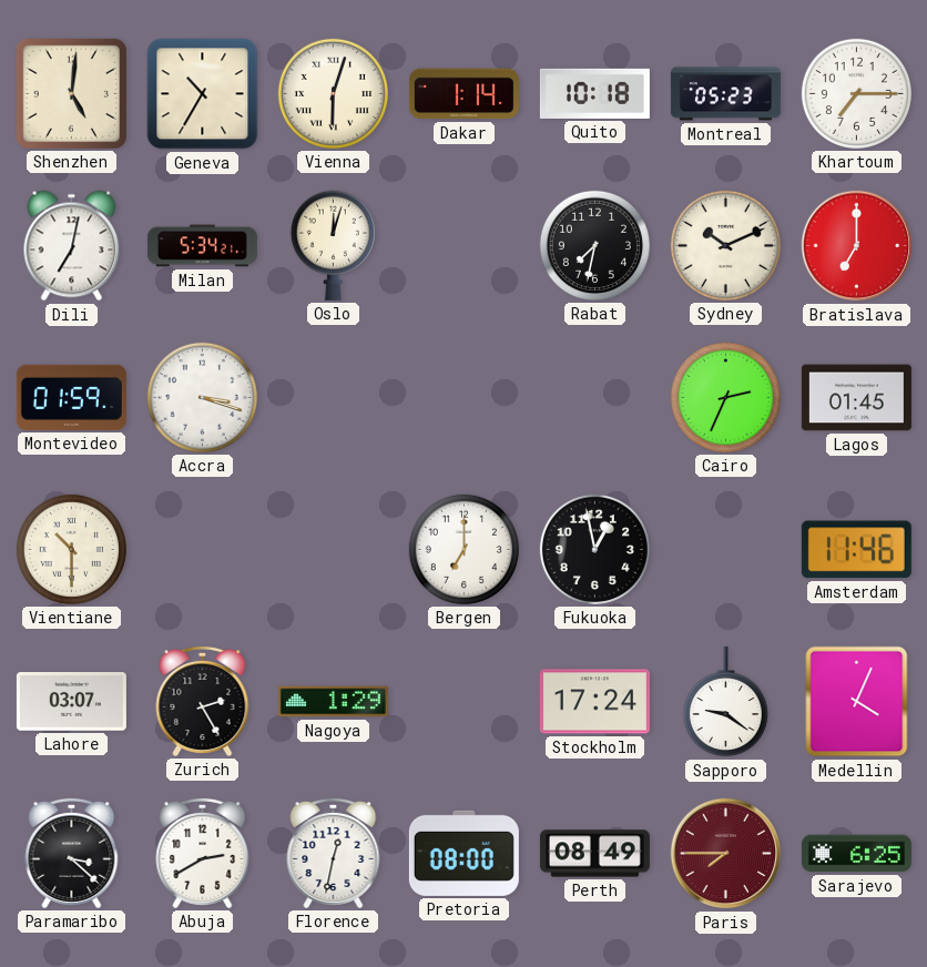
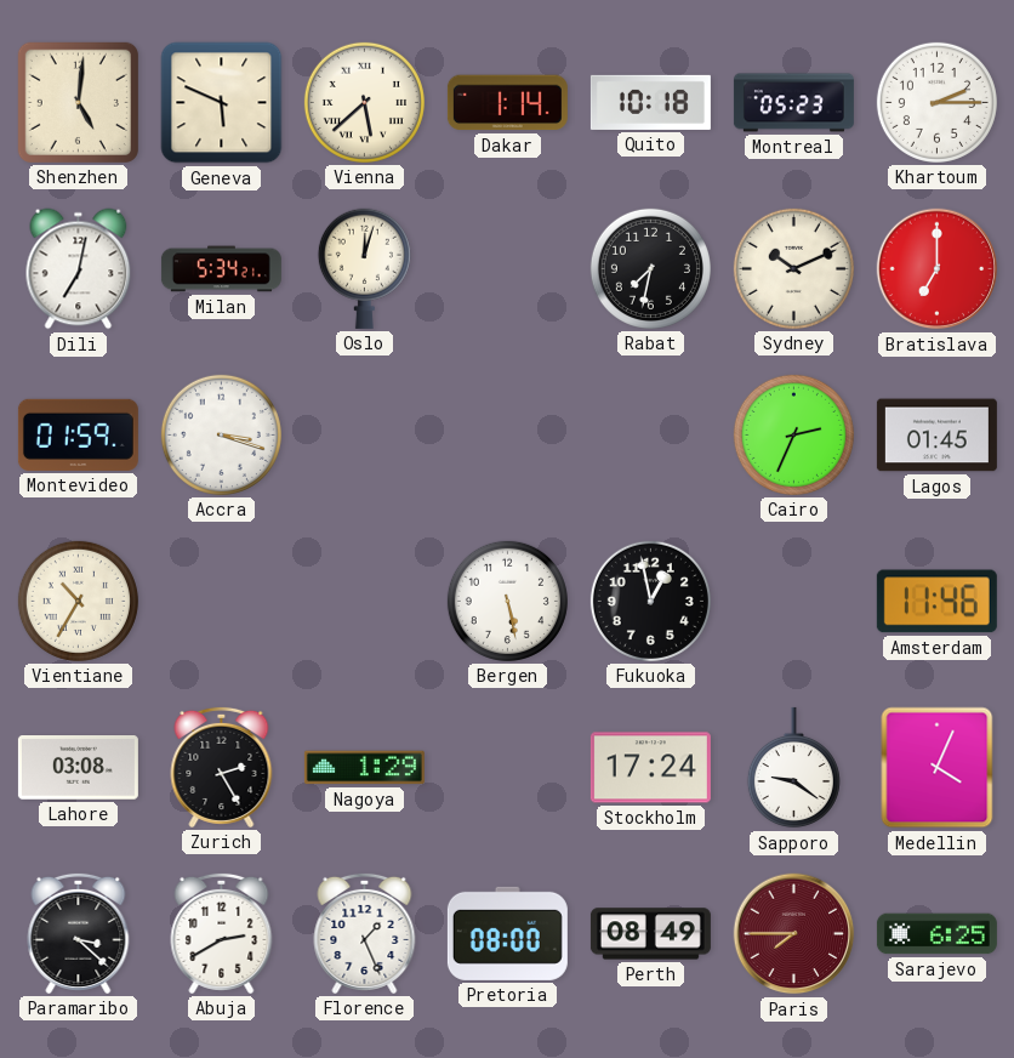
Geneva: 10:35 -> 5:49 (222, 103)
Vienna: 6:03 -> 5:38 (364, 102)
Khartoum: 7:15 -> 2:15 (936, 102)
Vientiane: 10:30 -> 10:35 (78, 601)
Bergen: 7:00 -> 5:28 (507, 601)
Lahore: 03:07 -> 03:08 (78, 768)
Florence: 12:32 -> 1:26 (365, 933)
